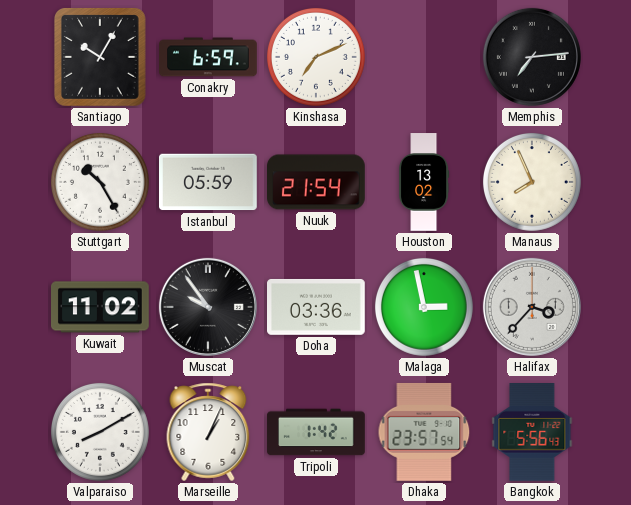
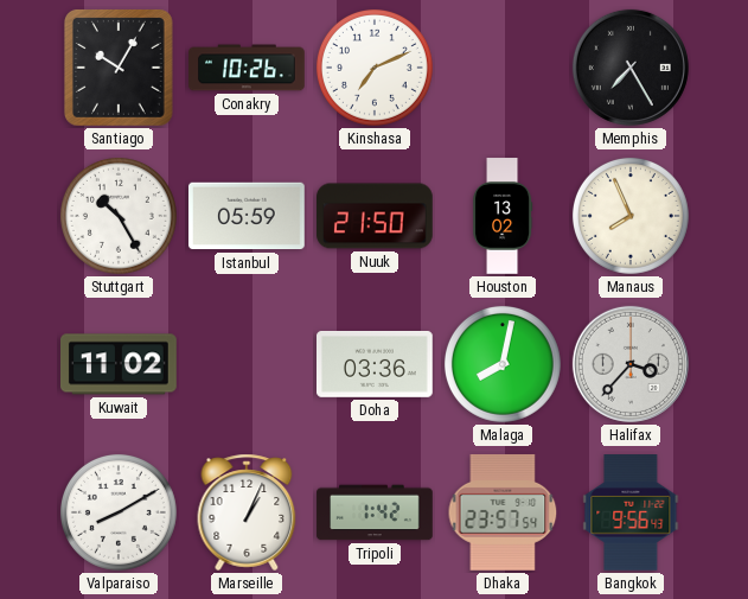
Conakry: 6:59 -> 10:26 (247, 68)
Memphis: 7:14 -> 7:25 (631, 68)
Nuuk: 21:54 -> 21:50 (376, 216)
Muscat: 9:54 -> none (208, 307)
Malaga: 2:58 -> 8:02 (503, 364)
Bangkok: 5:56 -> 9:56 (631, 514)
